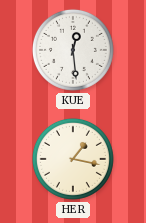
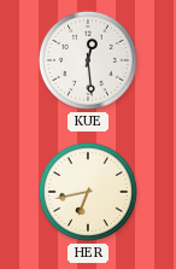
HER: 1:17 -> 6:43 (88, 192)
